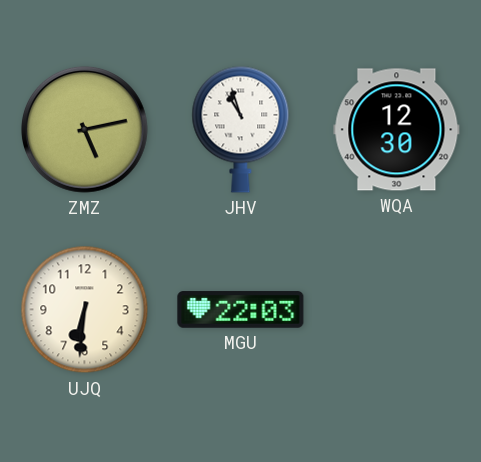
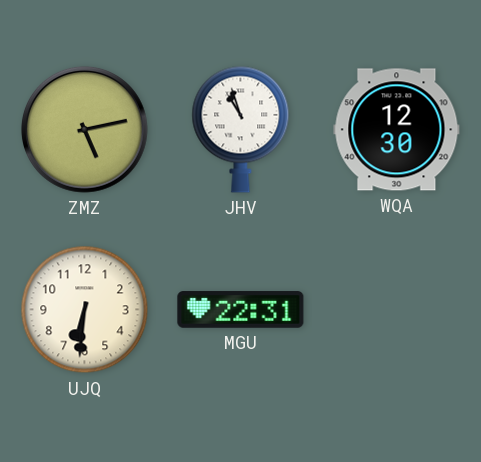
MGU: 22:03 -> 22:31 (241, 310)
